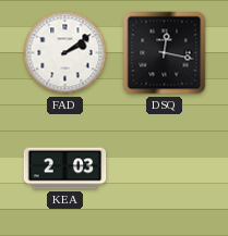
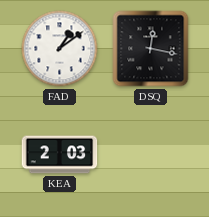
FAD: 2:09 -> 1:09 (60, 49)
